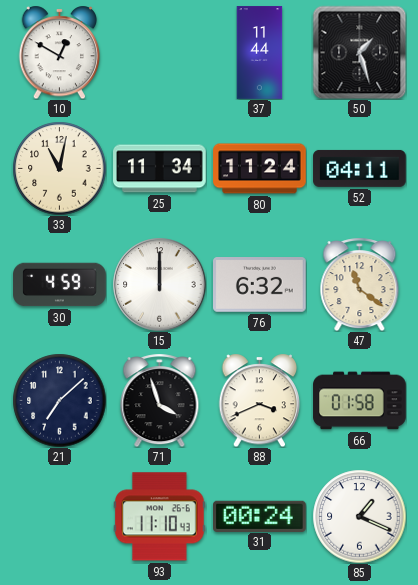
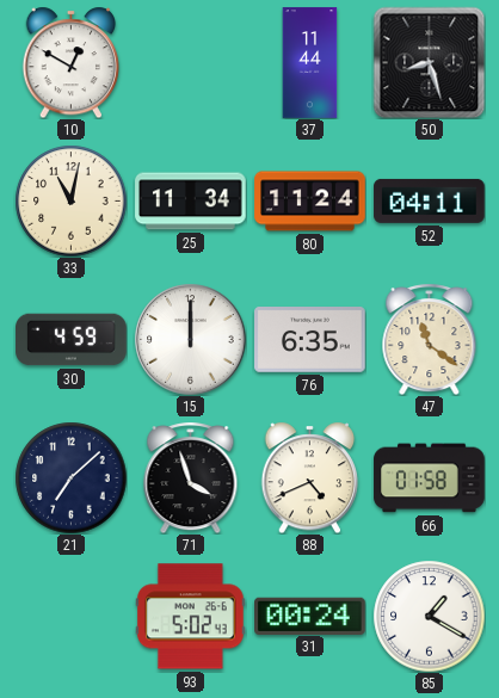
50: 1:27 -> 8:27 (429, 62)
76: 6:32 -> 6:35 (310, 340)
88: 3:41 -> 4:41 (310, 477)
93: 11:10 -> 5:02 (191, 617)
85: 1:19 -> 1:20 (429, 616)
